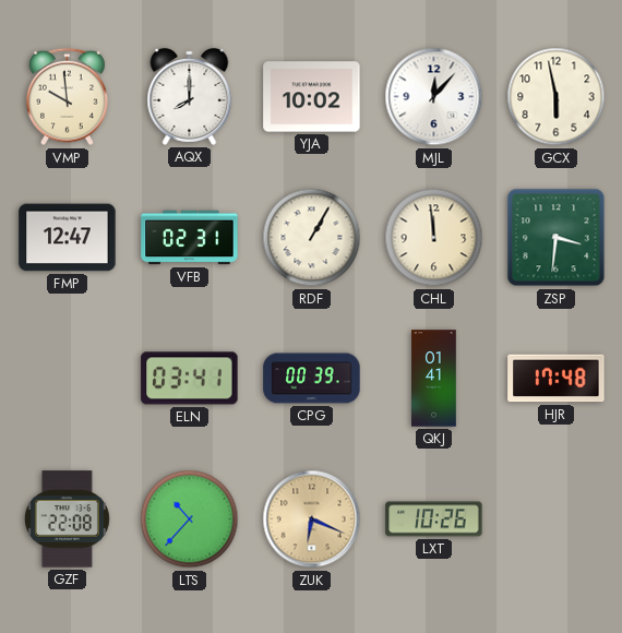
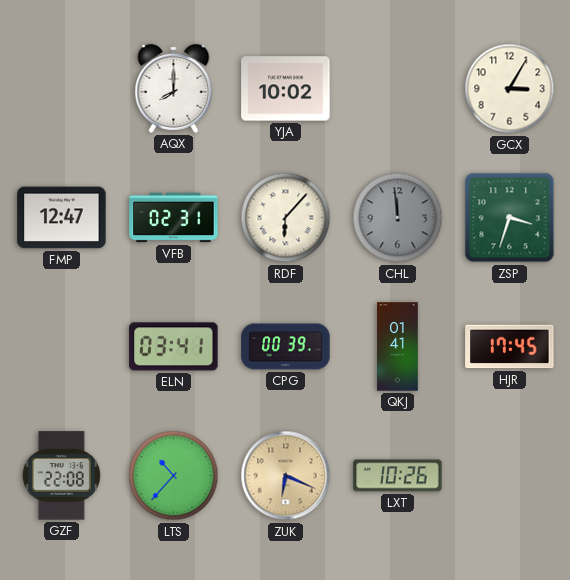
VMP: 9:59 -> none (67, 97)
MJL: 12:07 -> none (434, 97)
GCX: 5:58 -> 3:05 (510, 89)
RDF: 1:05 -> 6:07 (286, 218)
CHL dial: cream -> grey (398, 218)
ZSP: 3:31 -> 3:33 (510, 218)
HJR: 17:48 -> 17:45 (510, 347)
